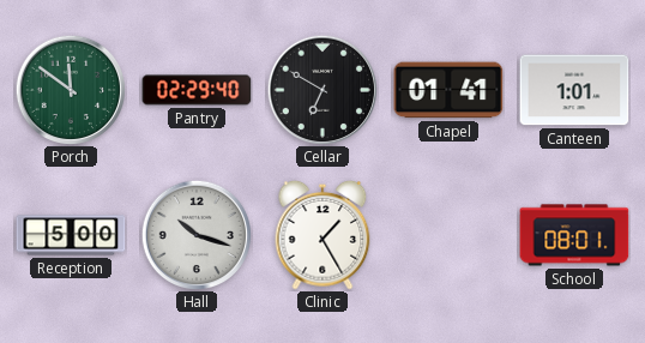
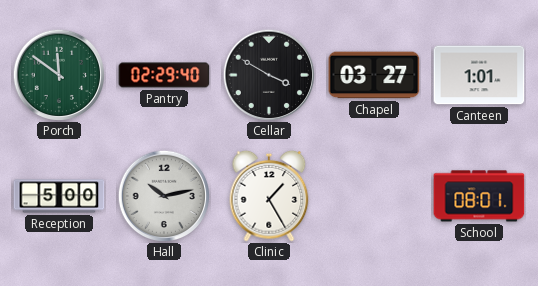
Cellar: 6:50 -> 3:50 (269, 75)
Chapel: 01:41 -> 03:27 (374, 75)
Hall: 10:18 -> 10:13 (164, 196)
